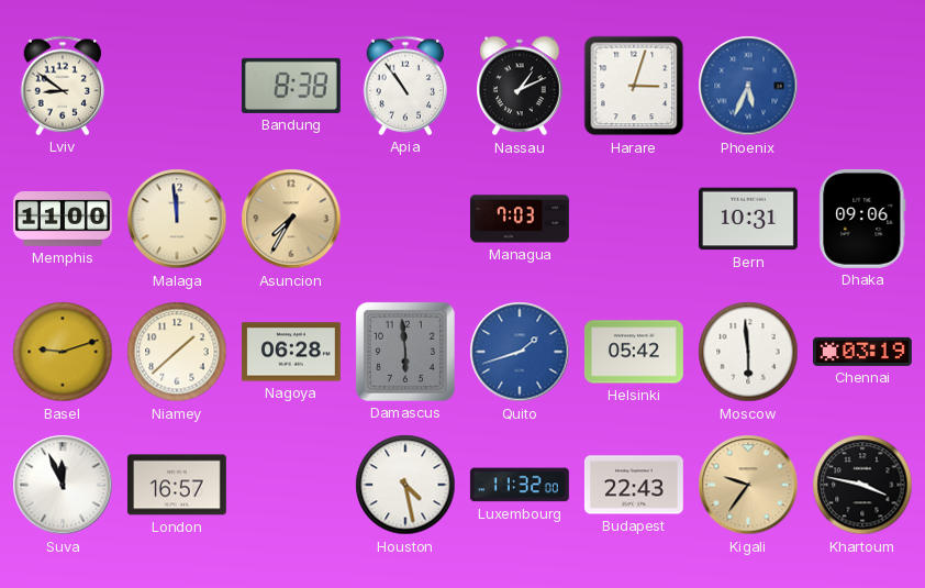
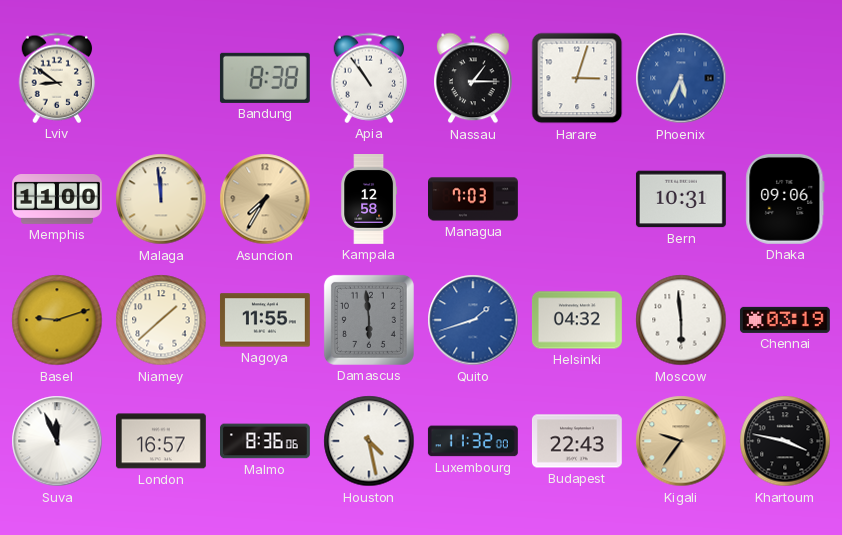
Nassau: 1:11 -> 1:15 (474, 78)
Kampala: none -> 12:58 (369, 200)
Nagoya: 06:28 -> 11:55 (265, 320)
Helsinki: 05:42 -> 04:32 (577, 320)
Malmo: none -> 8:36 (266, 441)
